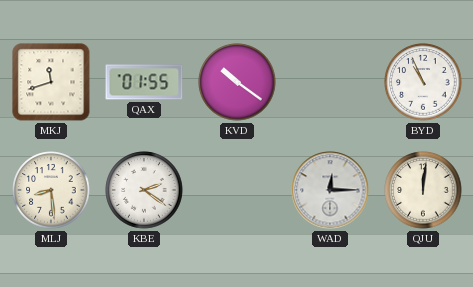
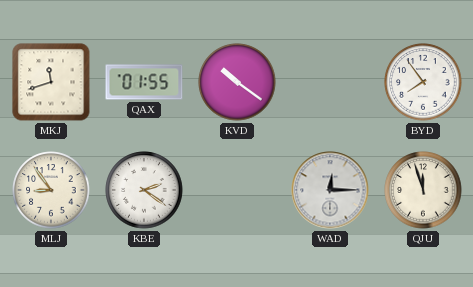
BYD: 10:56 -> 7:54 (423, 82)
MLJ: 8:29 -> 8:54 (51, 190)
QJU: 12:01 -> 11:57 (423, 190)
